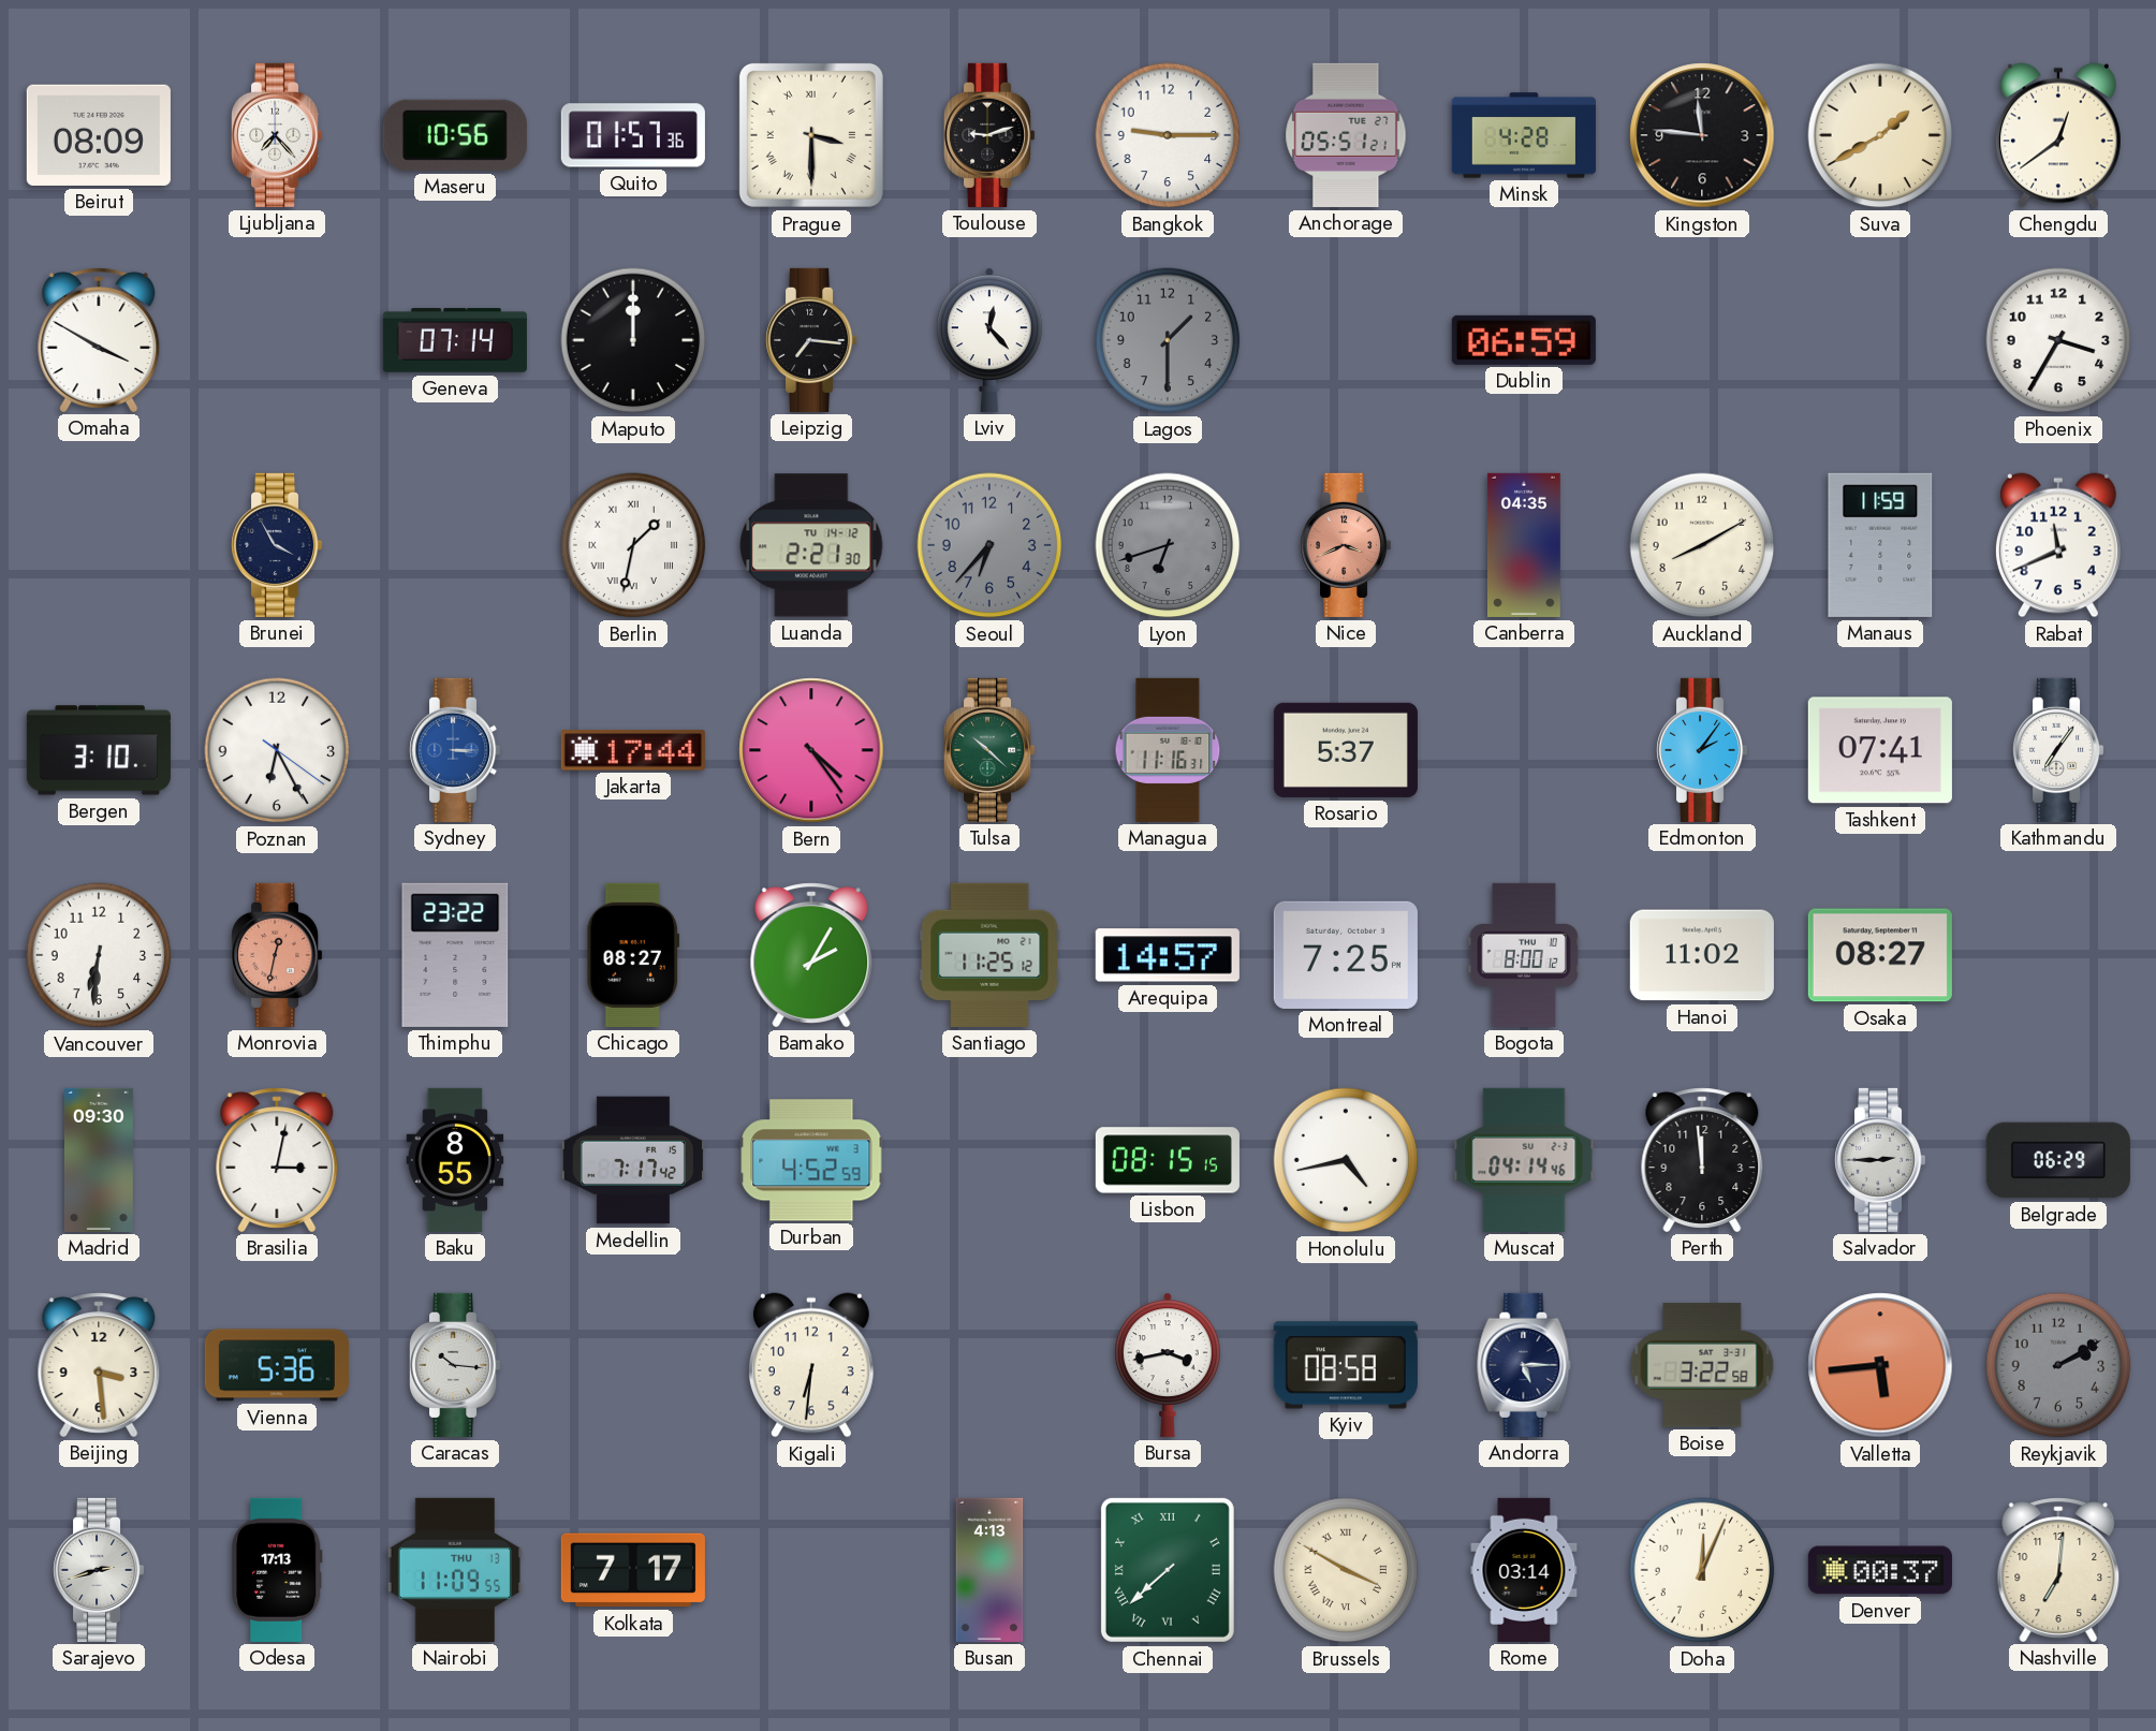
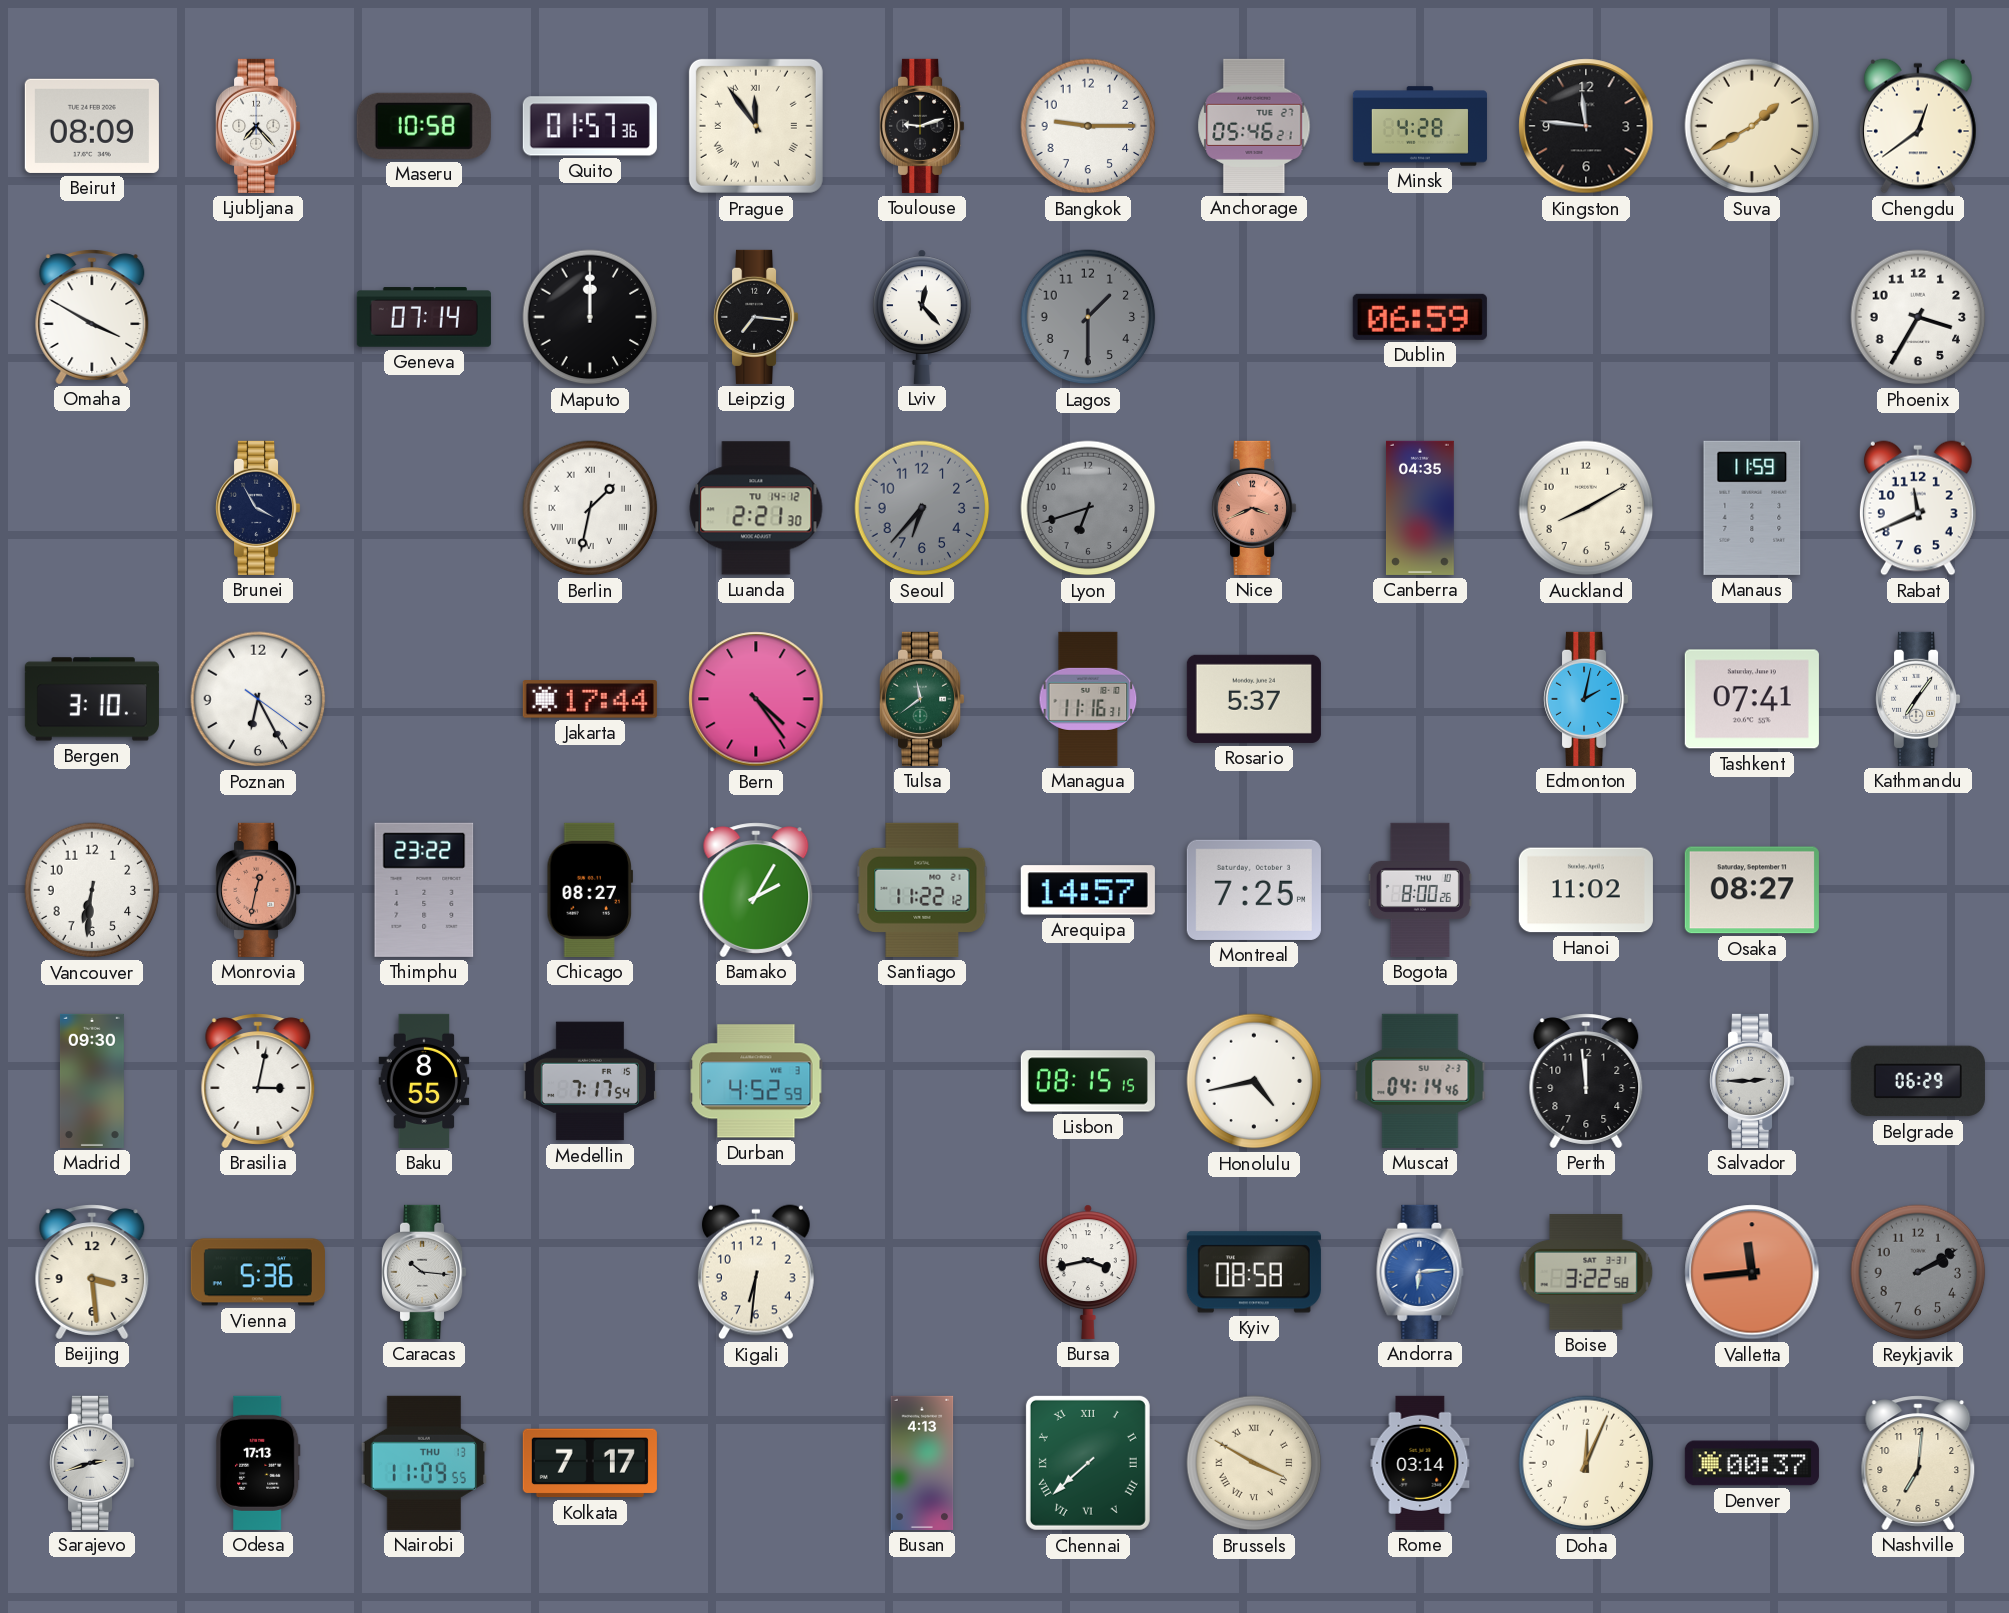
Maseru: 10:56 -> 10:58 (424, 126)
Prague: 3:30 -> 11:54 (756, 126)
Anchorage: 05:51 -> 05:46 (1254, 126)
Sydney: 3:15 -> none (456, 750)
Tulsa: 10:22 -> 11:39 (923, 699)
Edmonton: 2:06 -> 2:02 (1587, 699)
Santiago: 11:25 -> 11:22 (922, 890)
Bogota: 8:00:12 -> 8:00:26 (1420, 890)
Medellin: 7:17:42 -> 7:17:54 (590, 1081)
Andorra: 5:15 -> 6:14 (1420, 1272)
Andorra dial: navy -> blue (1420, 1272)
Valletta: 5:44 -> 11:44 (1752, 1272)
